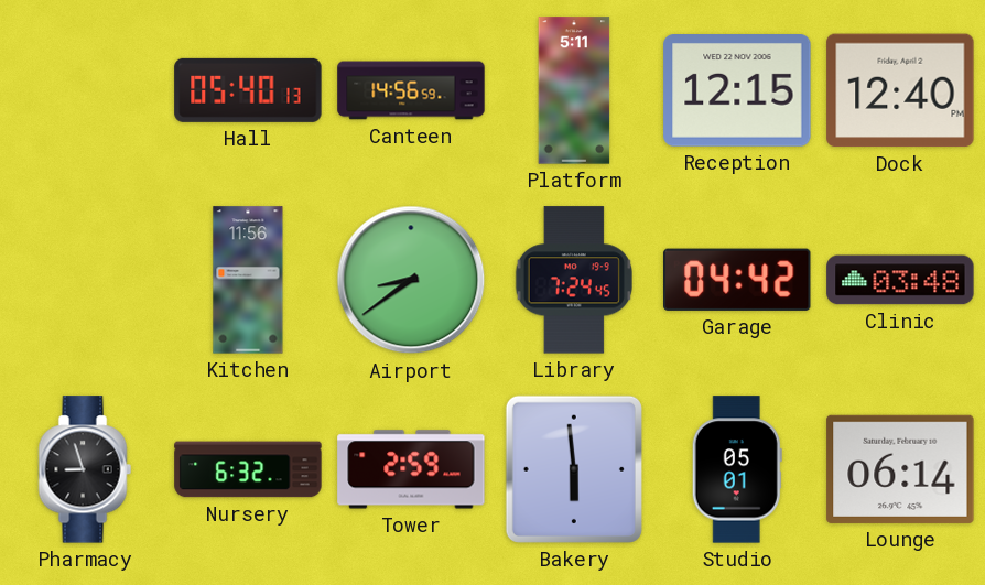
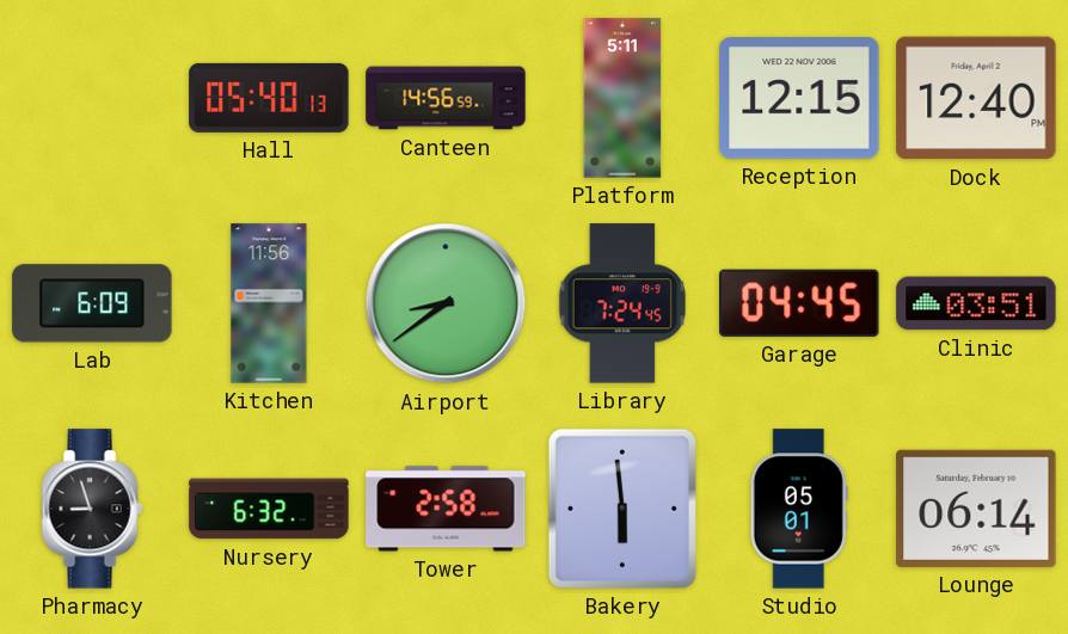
Lab: none -> 6:09 (92, 303)
Garage: 04:42 -> 04:45 (800, 303)
Clinic: 03:48 -> 03:51 (976, 303)
Tower: 2:59 -> 2:58 (446, 509)
